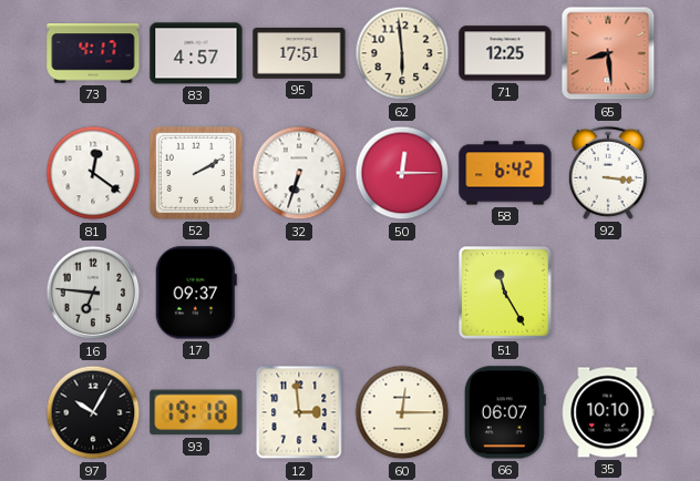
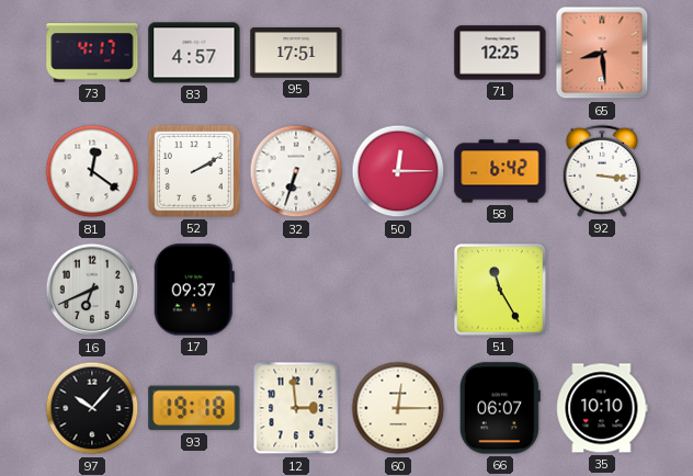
62: 5:59 -> none (402, 53)
16: 6:46 -> 6:41 (92, 290)
97: 10:05 -> 10:07 (92, 408)
